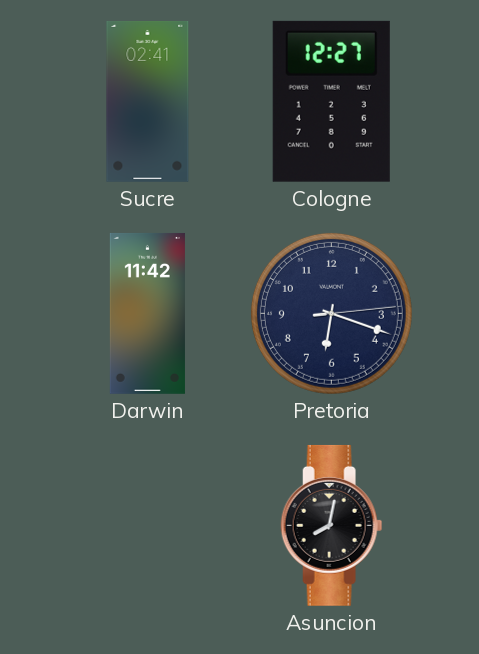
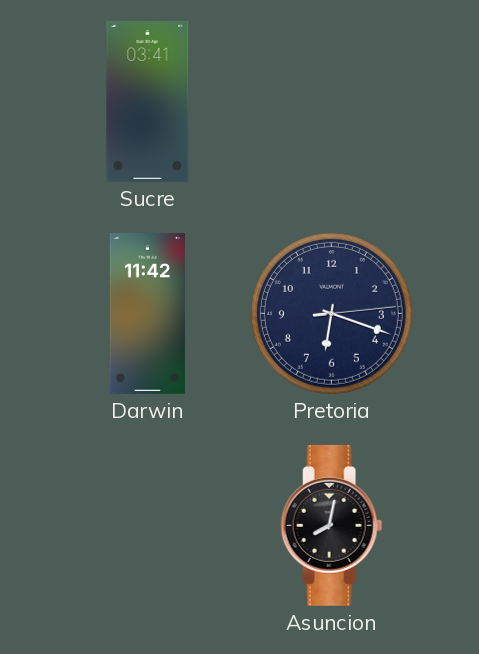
Sucre: 02:41 -> 03:41 (148, 101)
Cologne: 12:27 -> none (331, 101)
